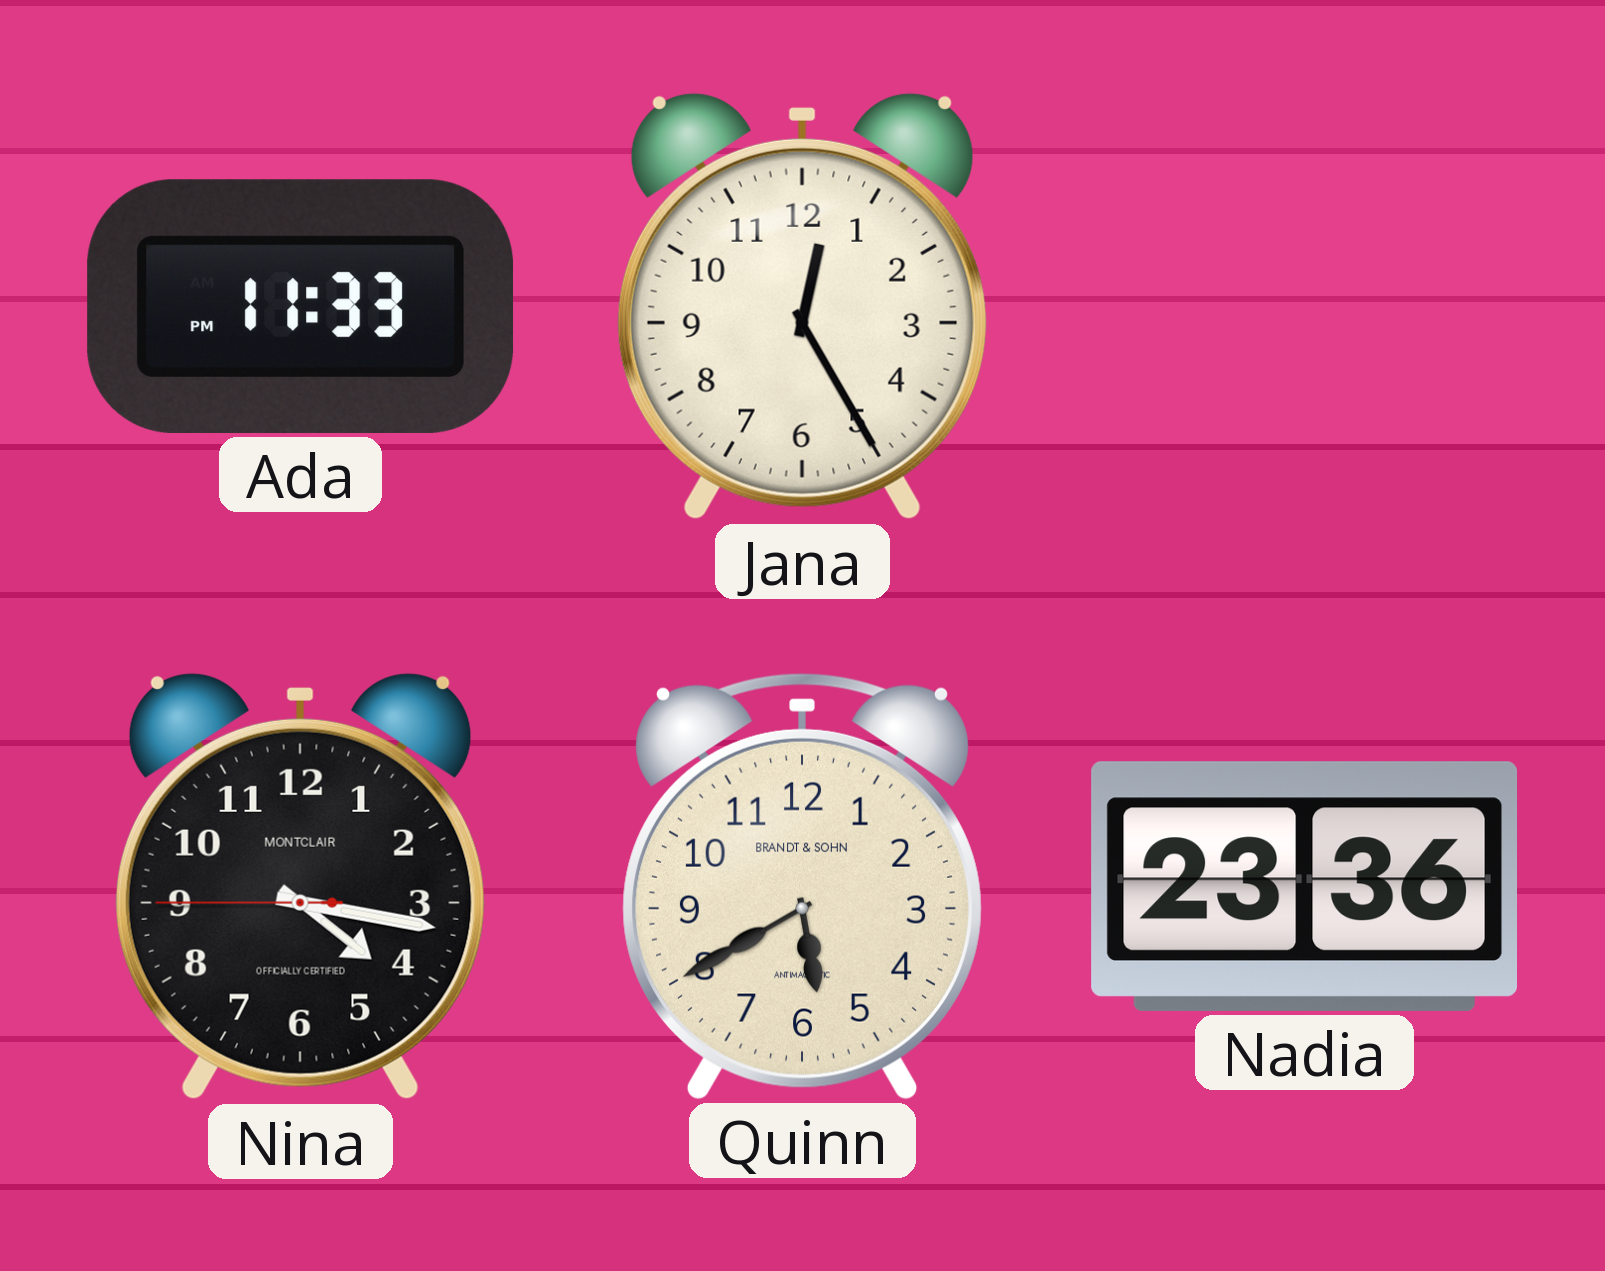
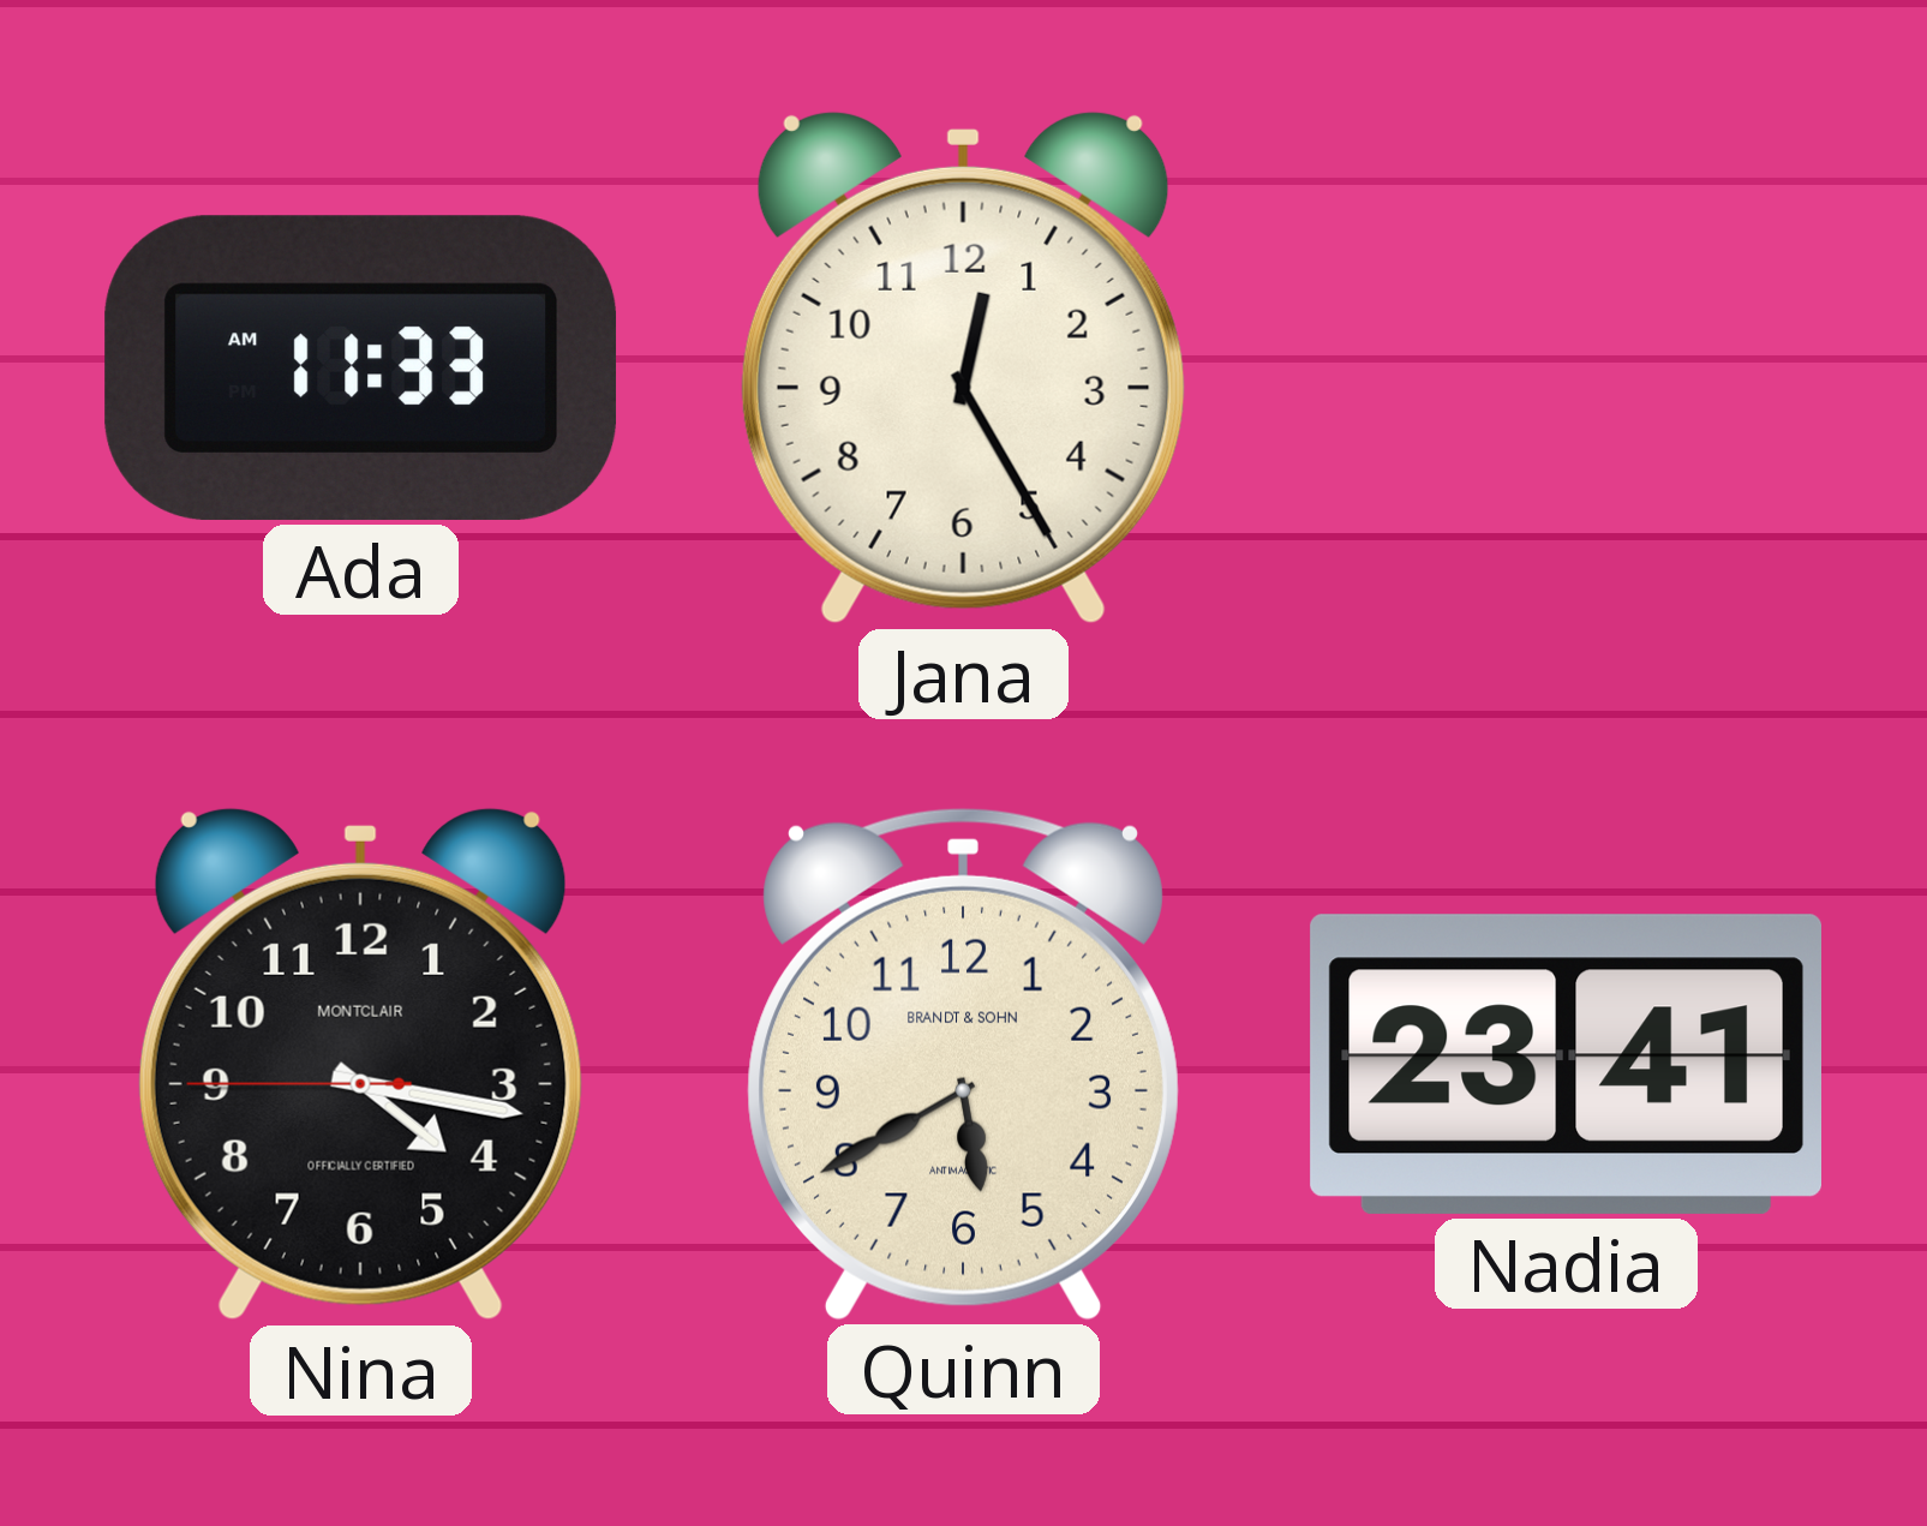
Ada: 11:33 PM -> 11:33 AM (361, 367)
Nadia: 23:36 -> 23:41 (1566, 1064)
